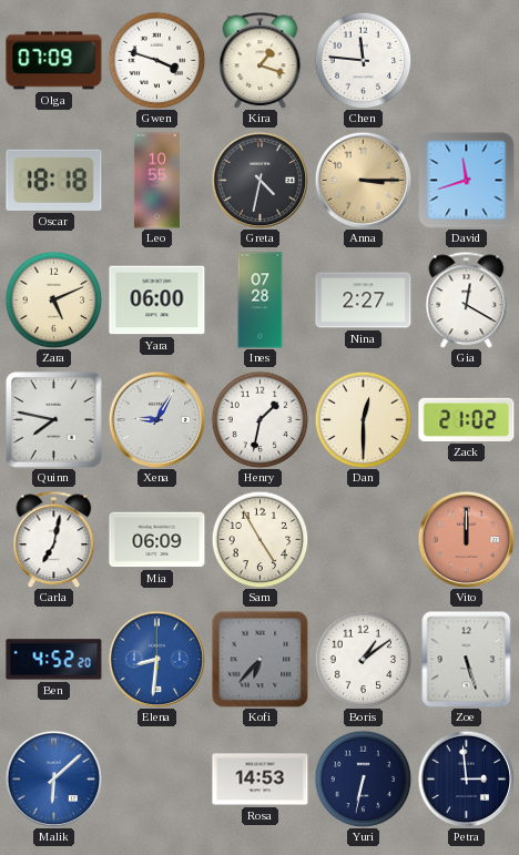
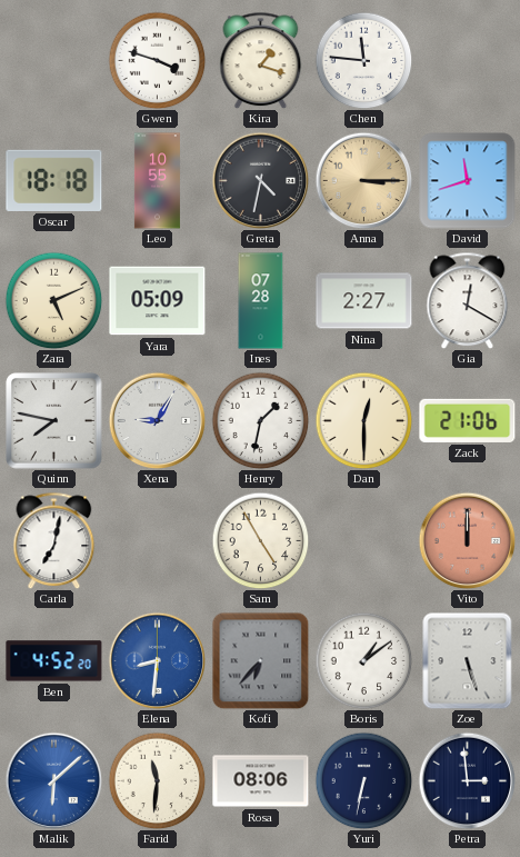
Olga: 07:09 -> none (54, 61)
Yara: 06:00 -> 05:09 (158, 301)
Zack: 21:02 -> 21:06 (468, 420)
Mia: 06:09 -> none (157, 540)
Farid: none -> 11:31 (157, 780)
Rosa: 14:53 -> 08:06 (261, 781)
